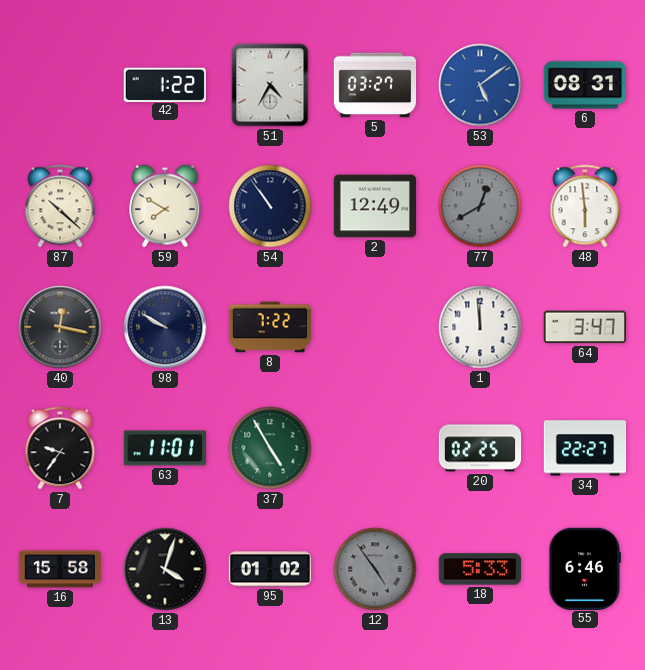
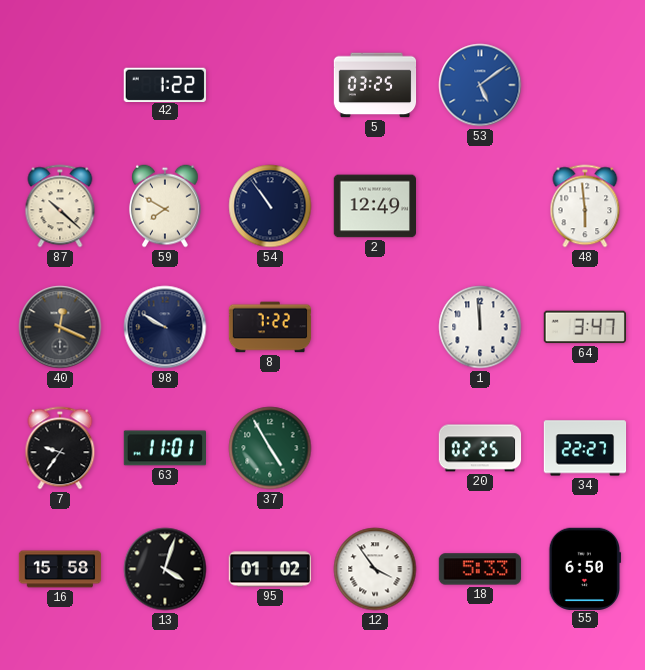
51: 4:35 -> none (270, 85)
5: 03:27 -> 03:25 (375, 85)
6: 08:31 -> none (584, 85)
77: 12:40 -> none (480, 206)
40: 12:17 -> 12:19 (60, 327)
12: 4:54 -> 3:54 (375, 569)
12 dial: grey -> white (375, 569)
55: 6:46 -> 6:50 (585, 568)
